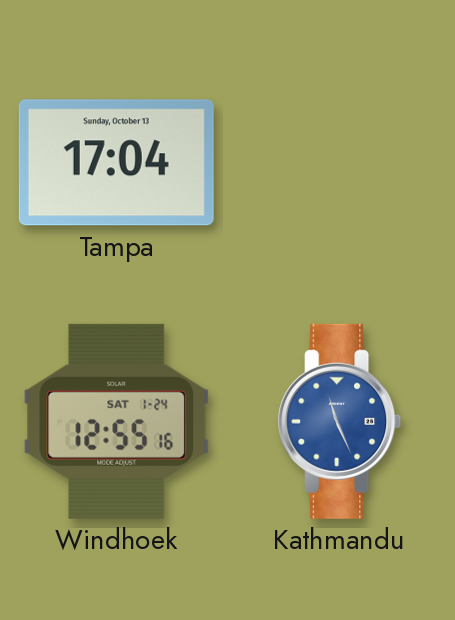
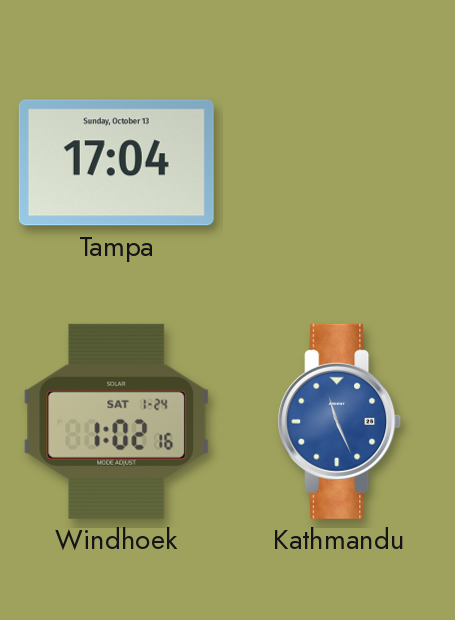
Windhoek: 12:55 -> 1:02 (117, 421)
